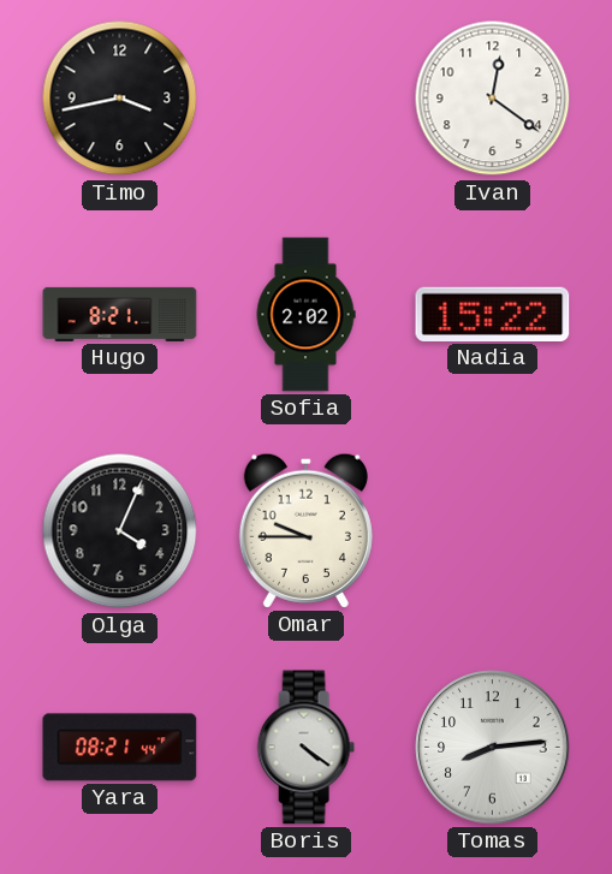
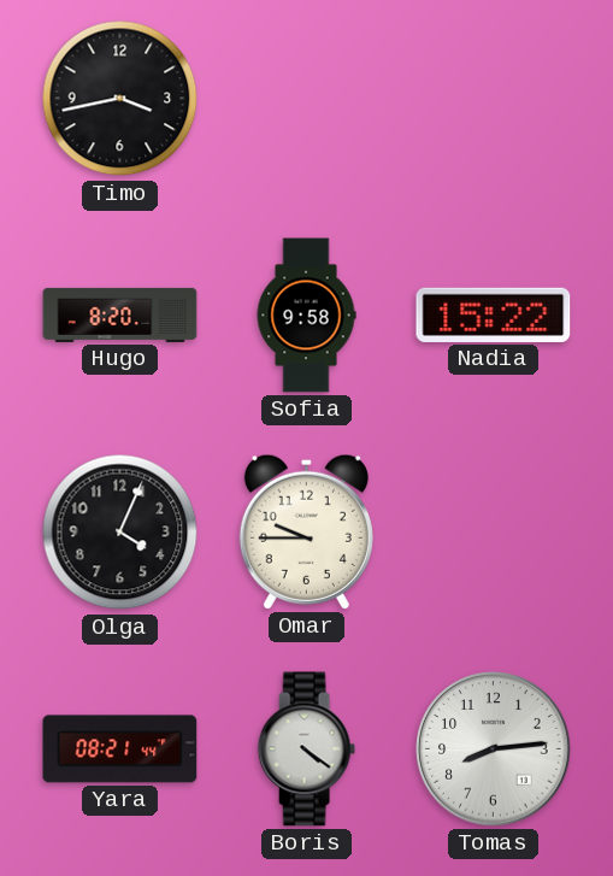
Ivan: 12:21 -> none (493, 99)
Hugo: 8:21 -> 8:20 (120, 314)
Sofia: 2:02 -> 9:58 (306, 316)
